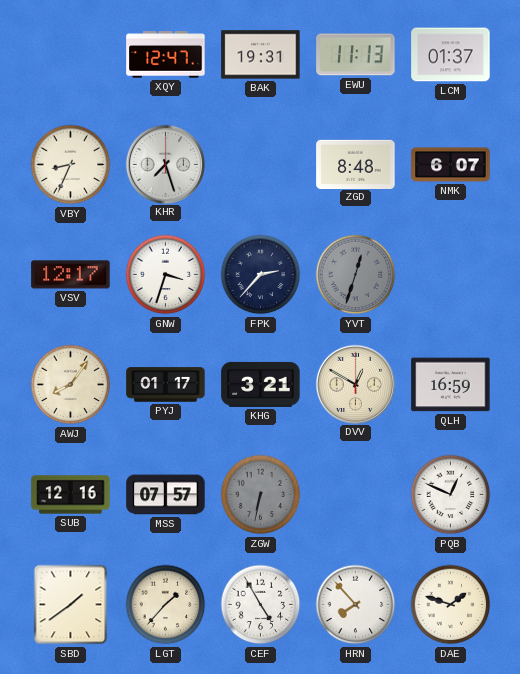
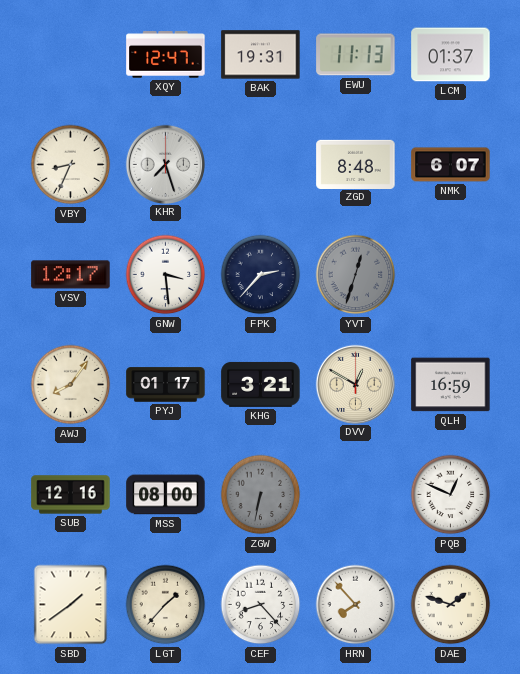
GNW: 3:33 -> 3:29 (166, 275)
MSS: 07:57 -> 08:00 (166, 495)
CEF: 4:55 -> 8:23 (261, 605)
